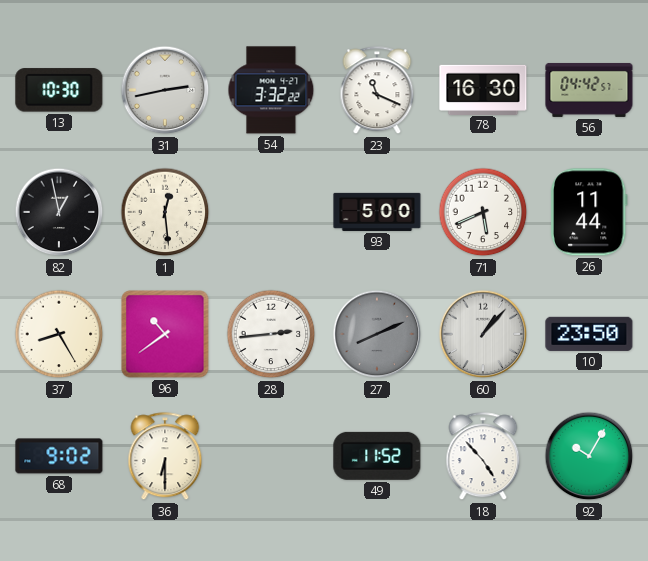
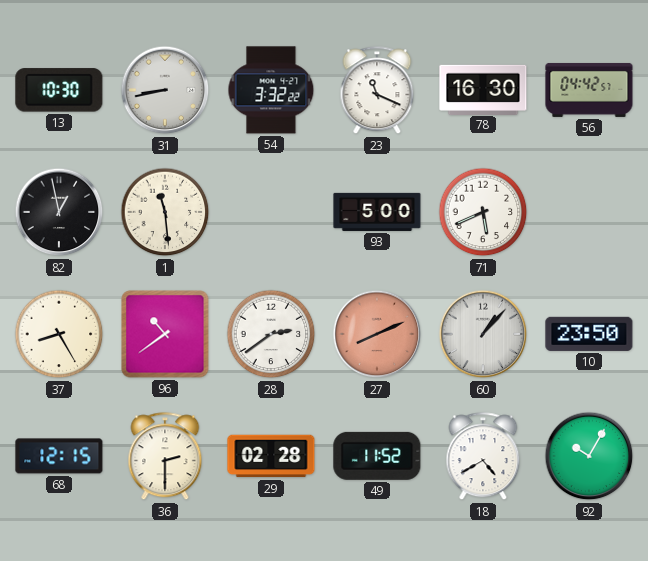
31: 2:43 -> 8:43 (165, 90)
1: 12:29 -> 11:29 (165, 212)
26: 11:44 -> none (589, 212)
28: 2:44 -> 2:39 (271, 334)
27 dial: grey -> salmon (377, 334)
68: 9:02 -> 12:15 (59, 456)
36: 6:30 -> 2:30 (165, 457)
29: none -> 02:28 (271, 456)
18: 4:53 -> 4:40 (483, 457)
